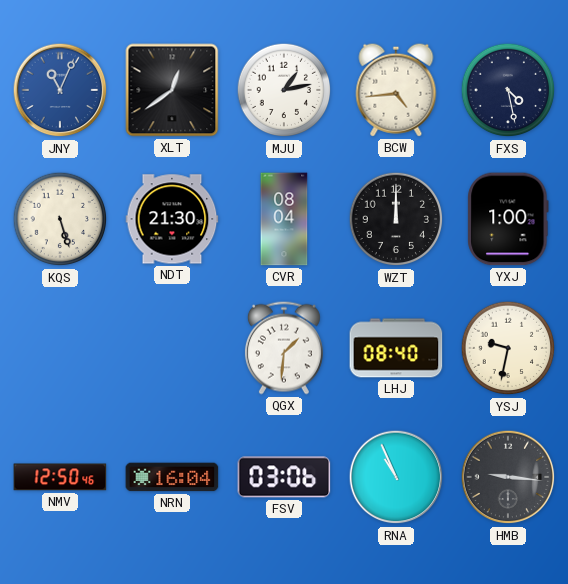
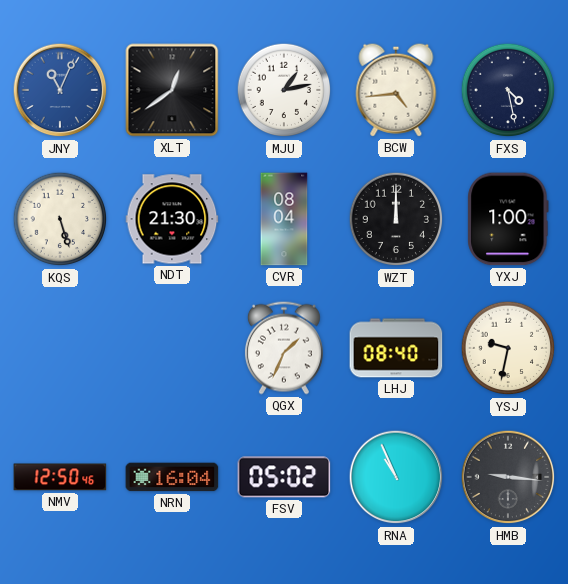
QGX: 1:31 -> 1:34 (284, 348)
FSV: 03:06 -> 05:02 (284, 477)
